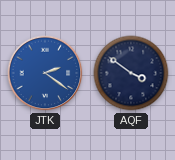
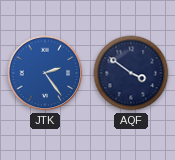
JTK: 2:21 -> 2:24 (45, 73)
